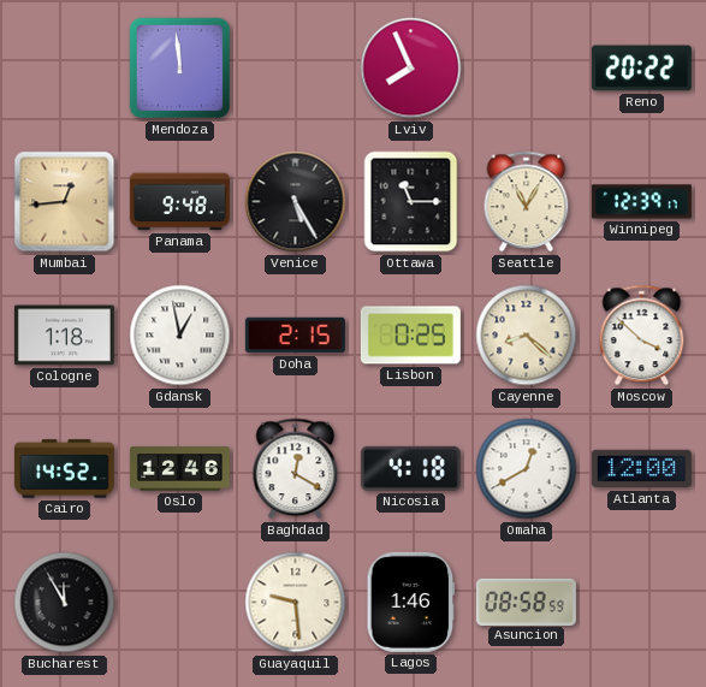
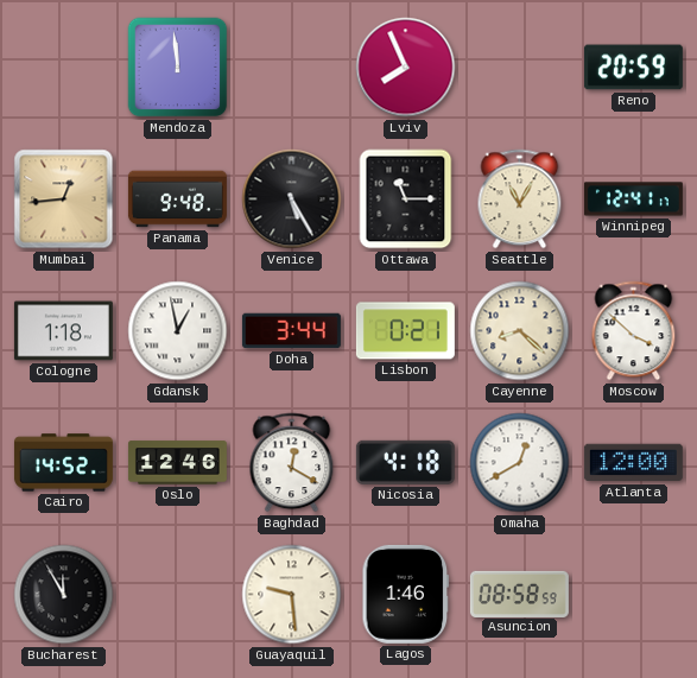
Reno: 20:22 -> 20:59 (633, 68)
Winnipeg: 12:39 -> 12:41 (633, 199)
Doha: 2:15 -> 3:44 (291, 331)
Lisbon: 0:25 -> 0:21 (405, 331)
